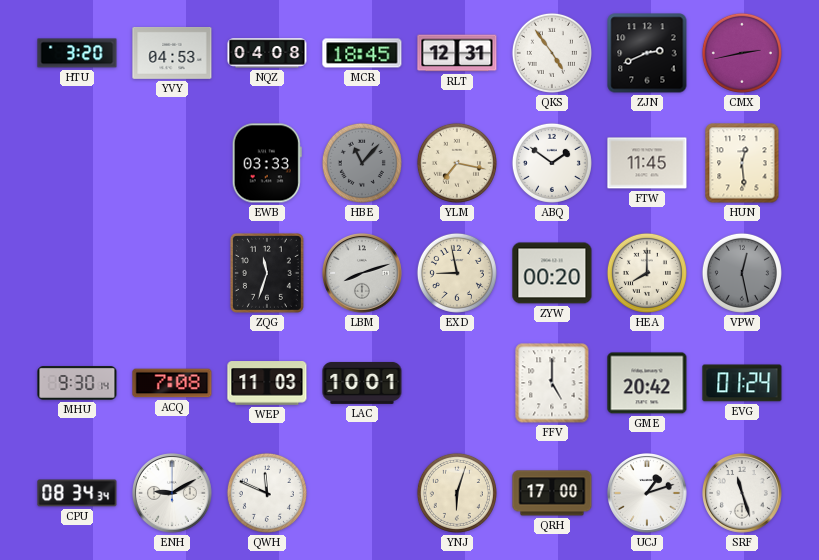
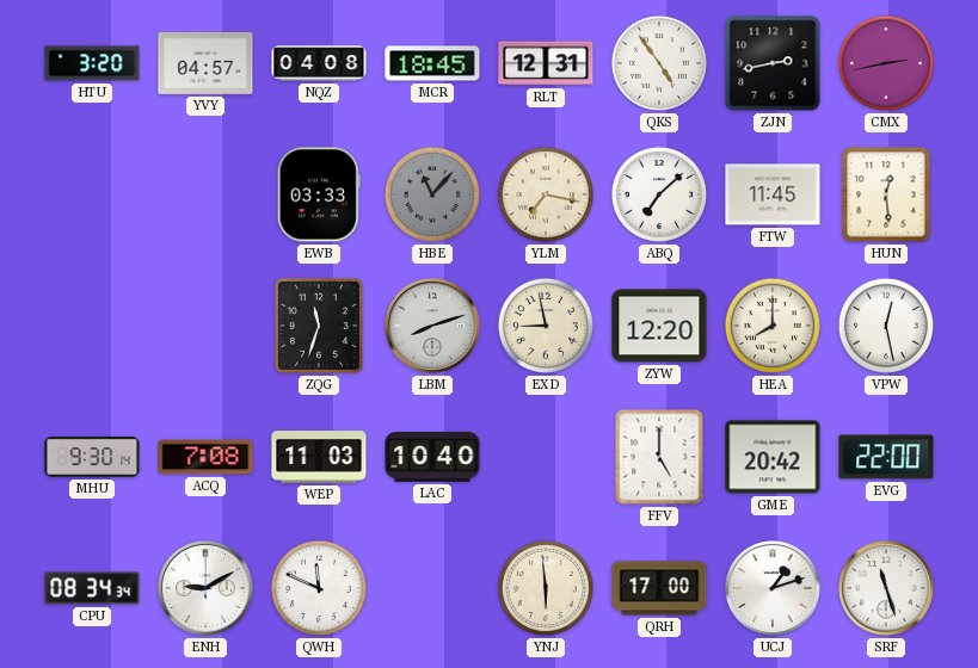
YVY: 04:53 -> 04:57 (205, 63)
ZJN: 2:41 -> 2:43 (773, 63)
ABQ: 1:51 -> 7:08 (659, 194)
ZYW: 00:20 -> 12:20 (659, 326)
VPW dial: grey -> white (886, 326)
LAC: 10:01 -> 10:40 (432, 457)
EVG: 01:24 -> 22:00 (886, 457)
YNJ: 6:03 -> 5:59 (546, 588)
